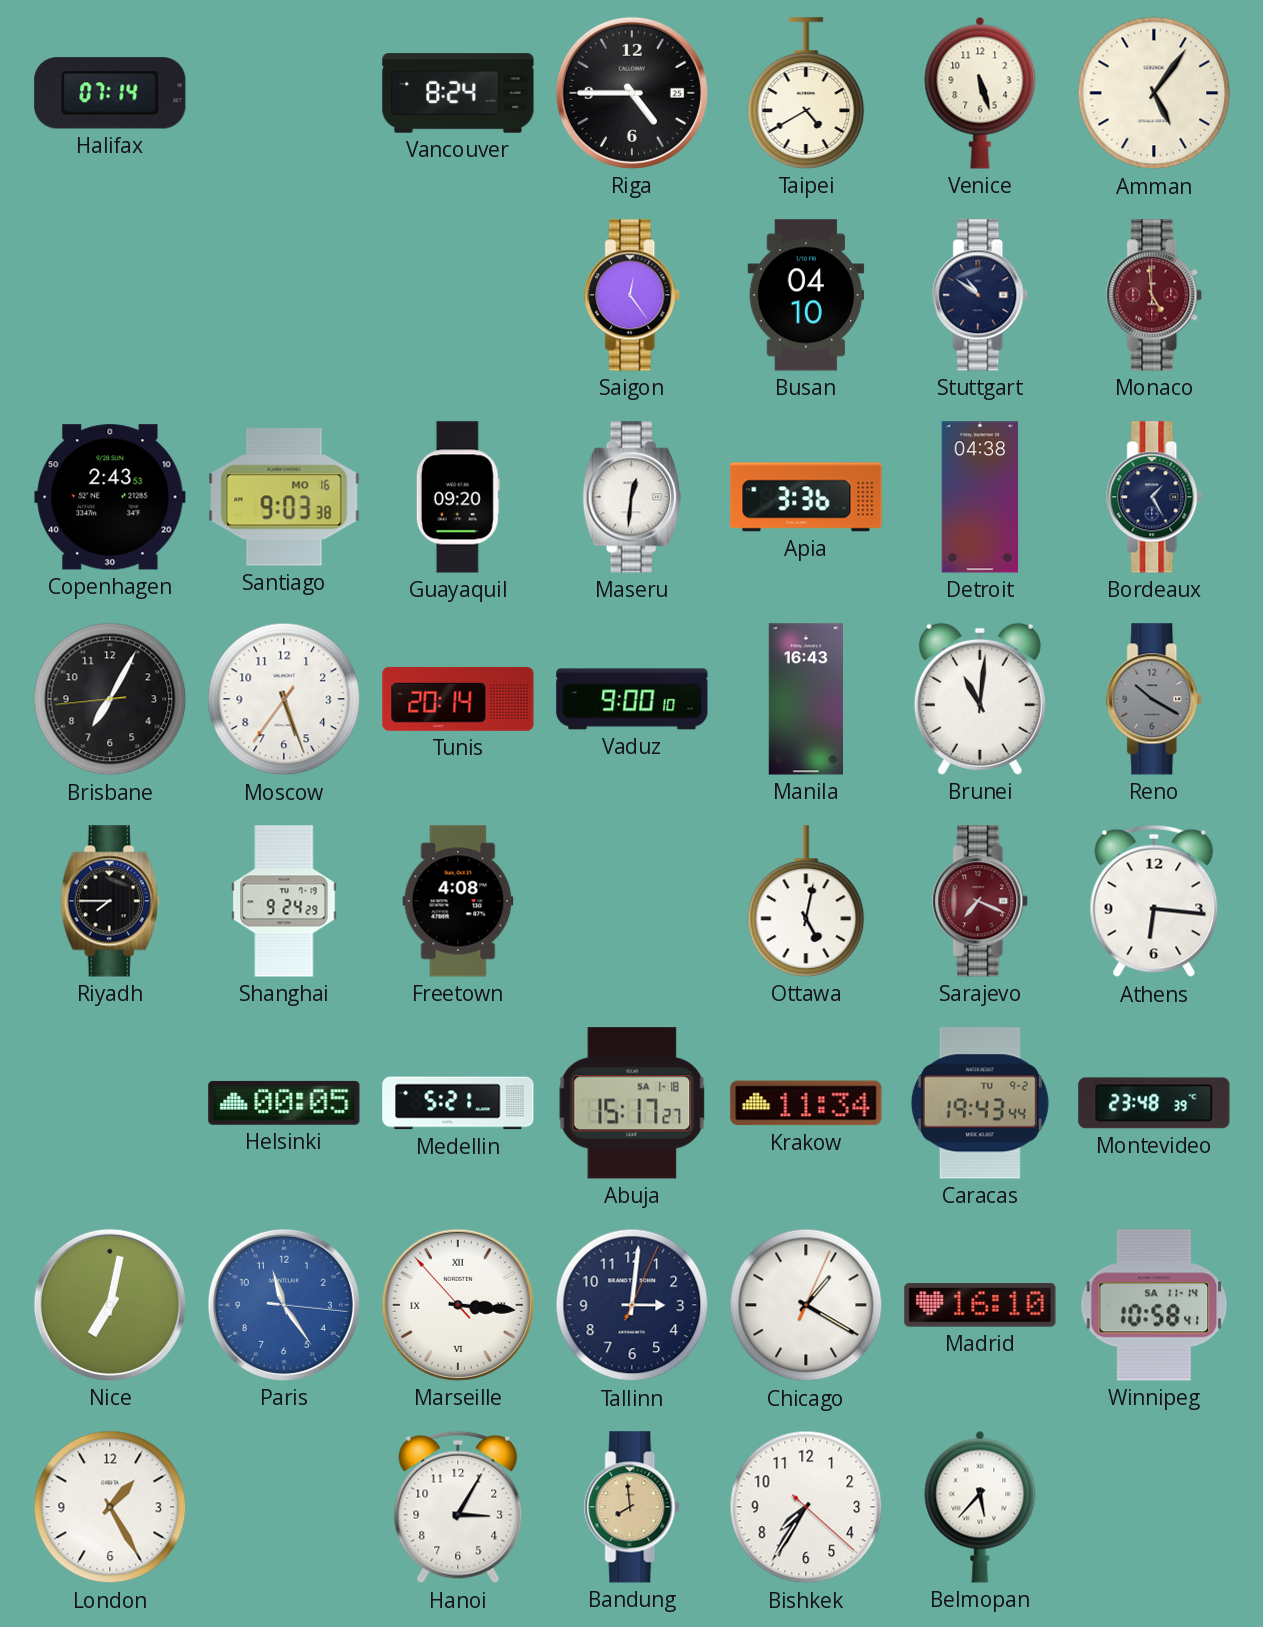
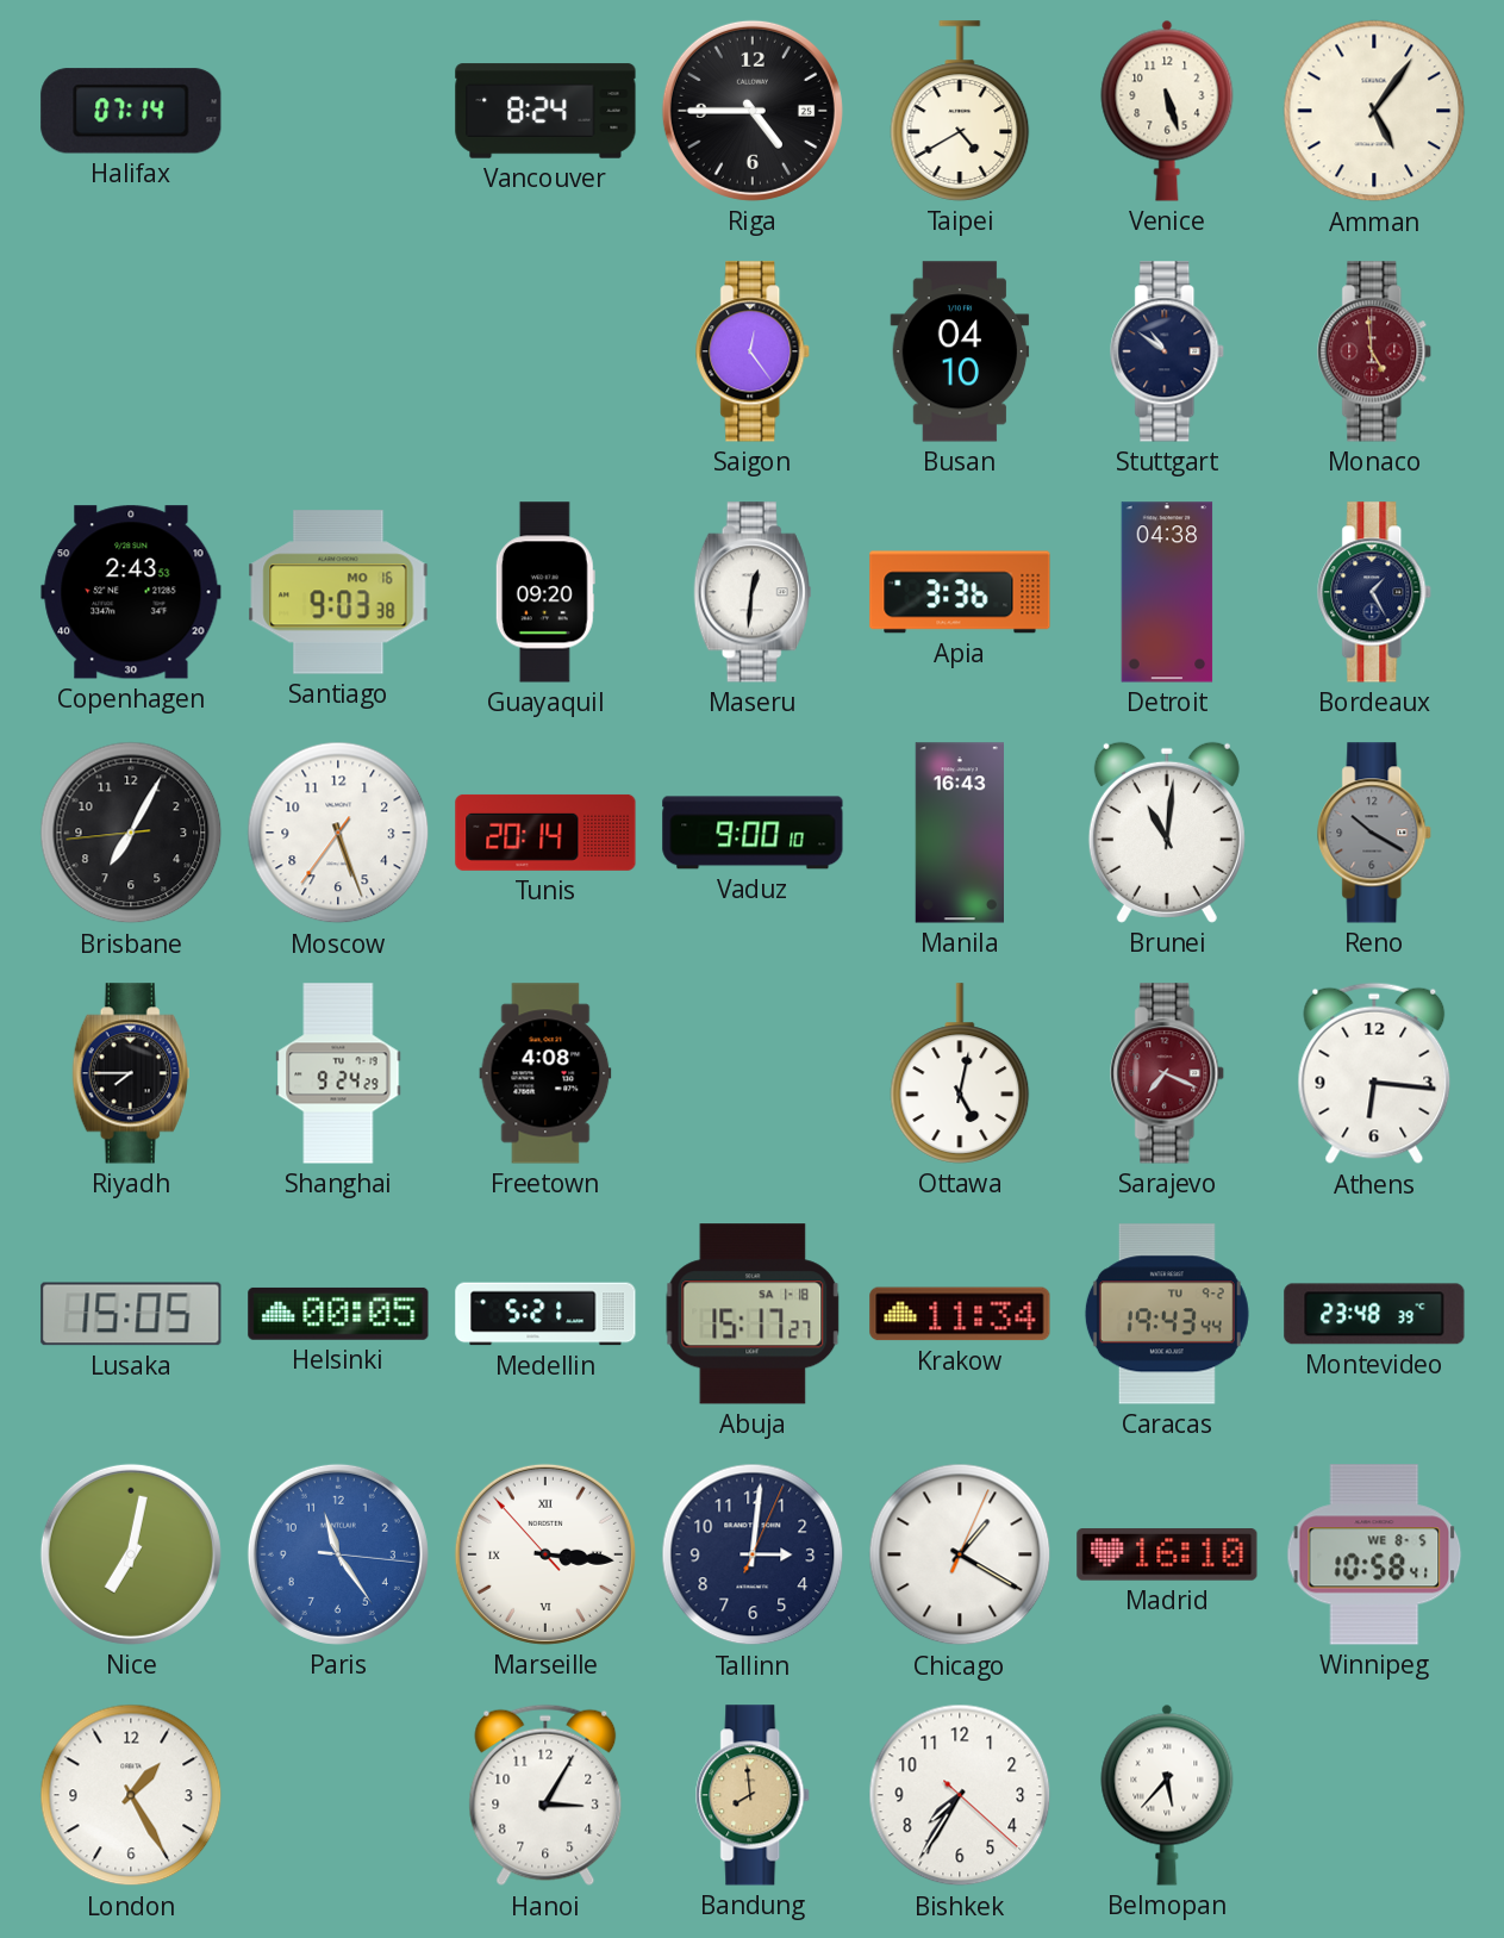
Lusaka: none -> 15:05 (131, 1314)
Winnipeg date: SA 11-14 -> WE 8-5 (1374, 1554)
